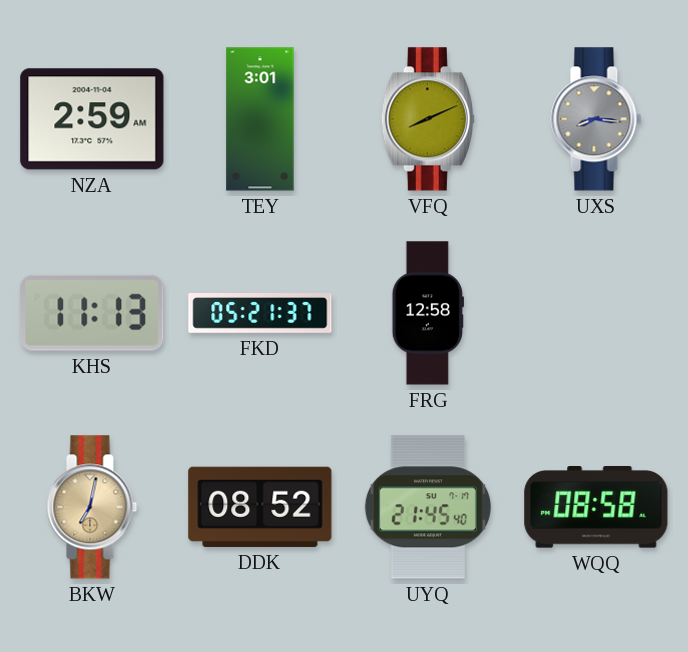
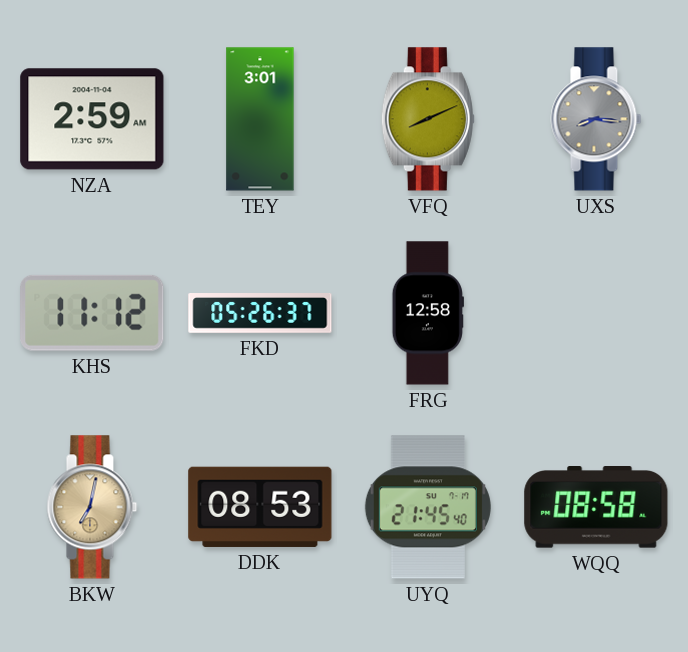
KHS: 11:13 -> 11:12 (92, 313)
FKD: 05:21 -> 05:26 (260, 314)
DDK: 08:52 -> 08:53 (260, 507)
